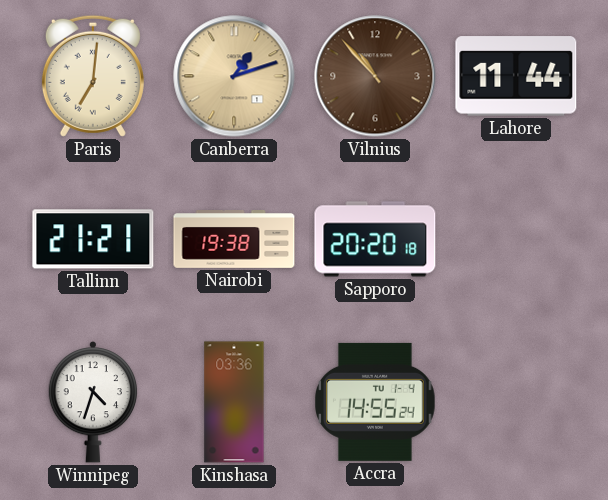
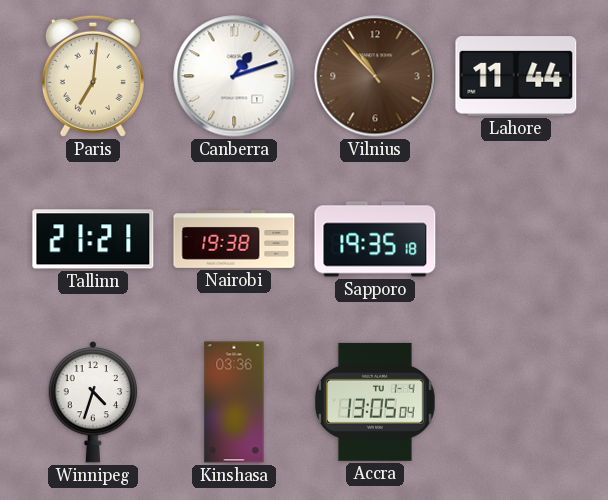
Canberra dial: champagne -> white (234, 76)
Sapporo: 20:20 -> 19:35 (375, 239)
Accra: 14:55 -> 13:05 (376, 402)
